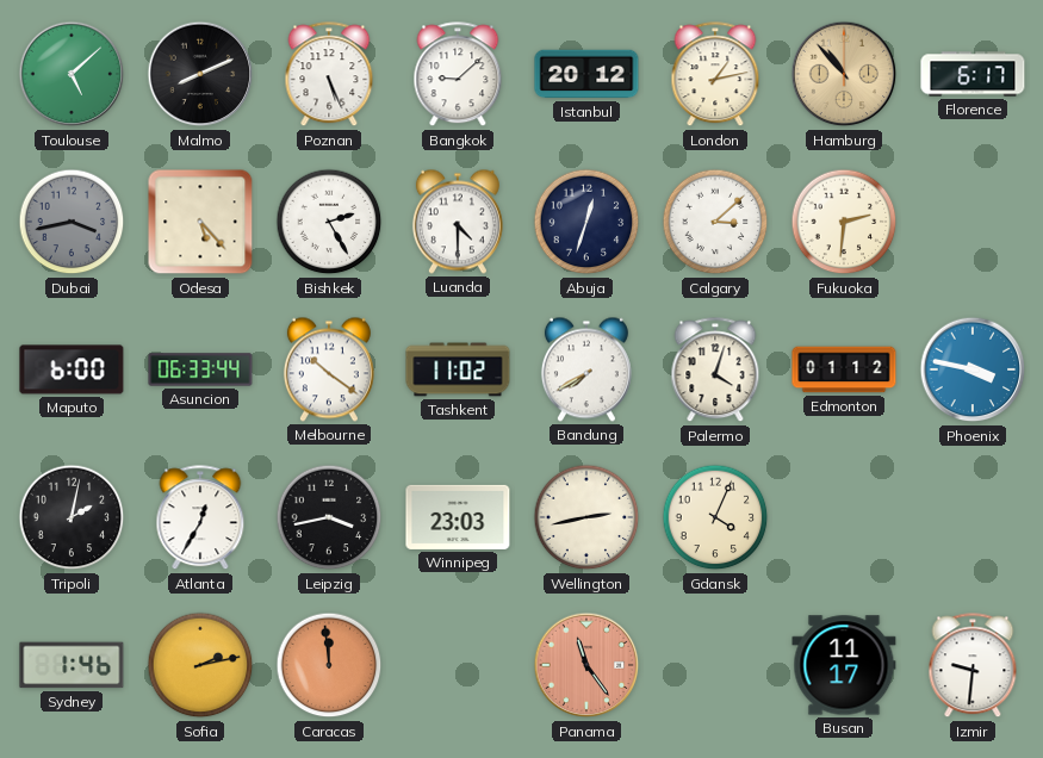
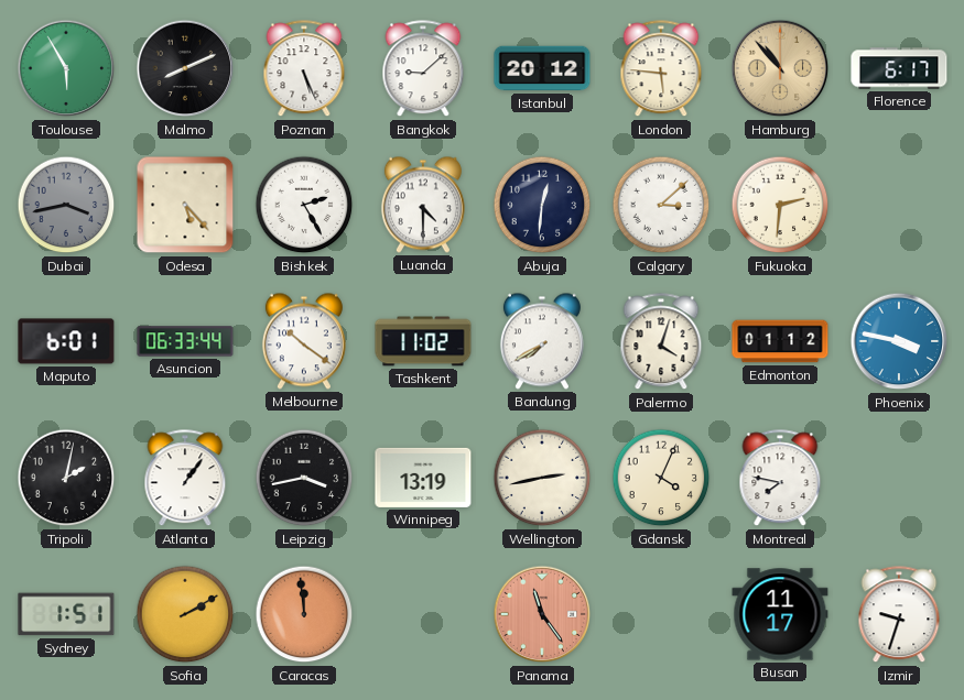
Toulouse: 5:08 -> 5:55 (66, 68)
London: 1:13 -> 5:46 (661, 69)
Abuja: 12:33 -> 12:31 (542, 205)
Maputo: 6:00 -> 6:01 (66, 341)
Atlanta: 12:35 -> 1:06 (185, 479)
Winnipeg: 23:03 -> 13:19 (423, 478)
Montreal: none -> 7:47 (780, 479)
Sydney: 1:46 -> 1:51 (66, 614)
Sofia: 2:13 -> 2:10 (185, 614)
Izmir: 9:31 -> 9:33 (899, 615)
